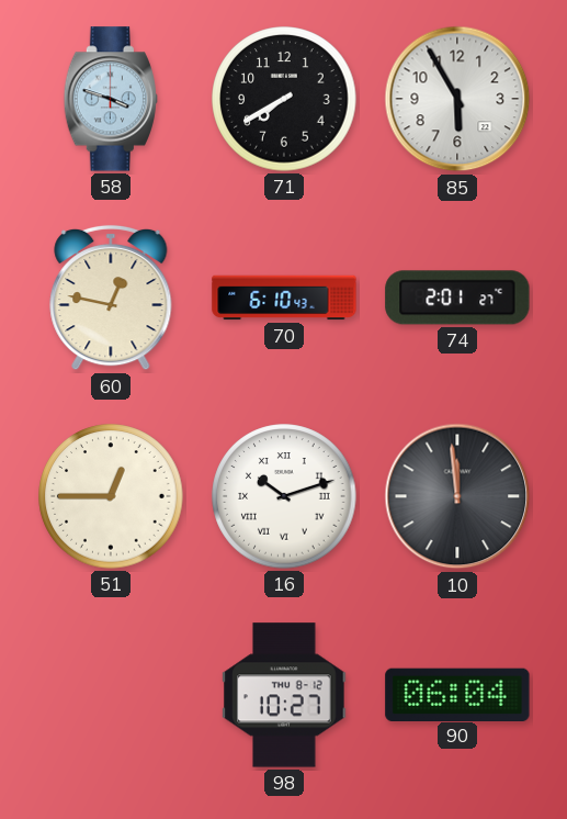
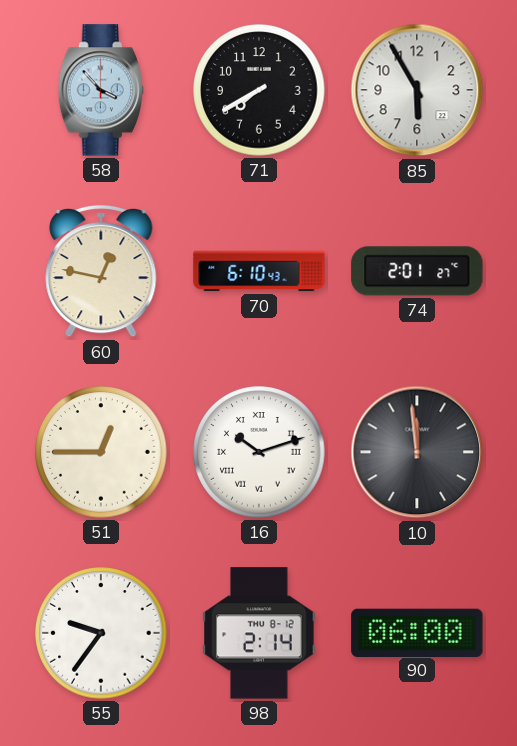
58: 3:48 -> 3:53 (100, 90)
55: none -> 9:36 (101, 633)
98: 10:27 -> 2:14 (259, 633)
90: 06:04 -> 06:00 (417, 632)
